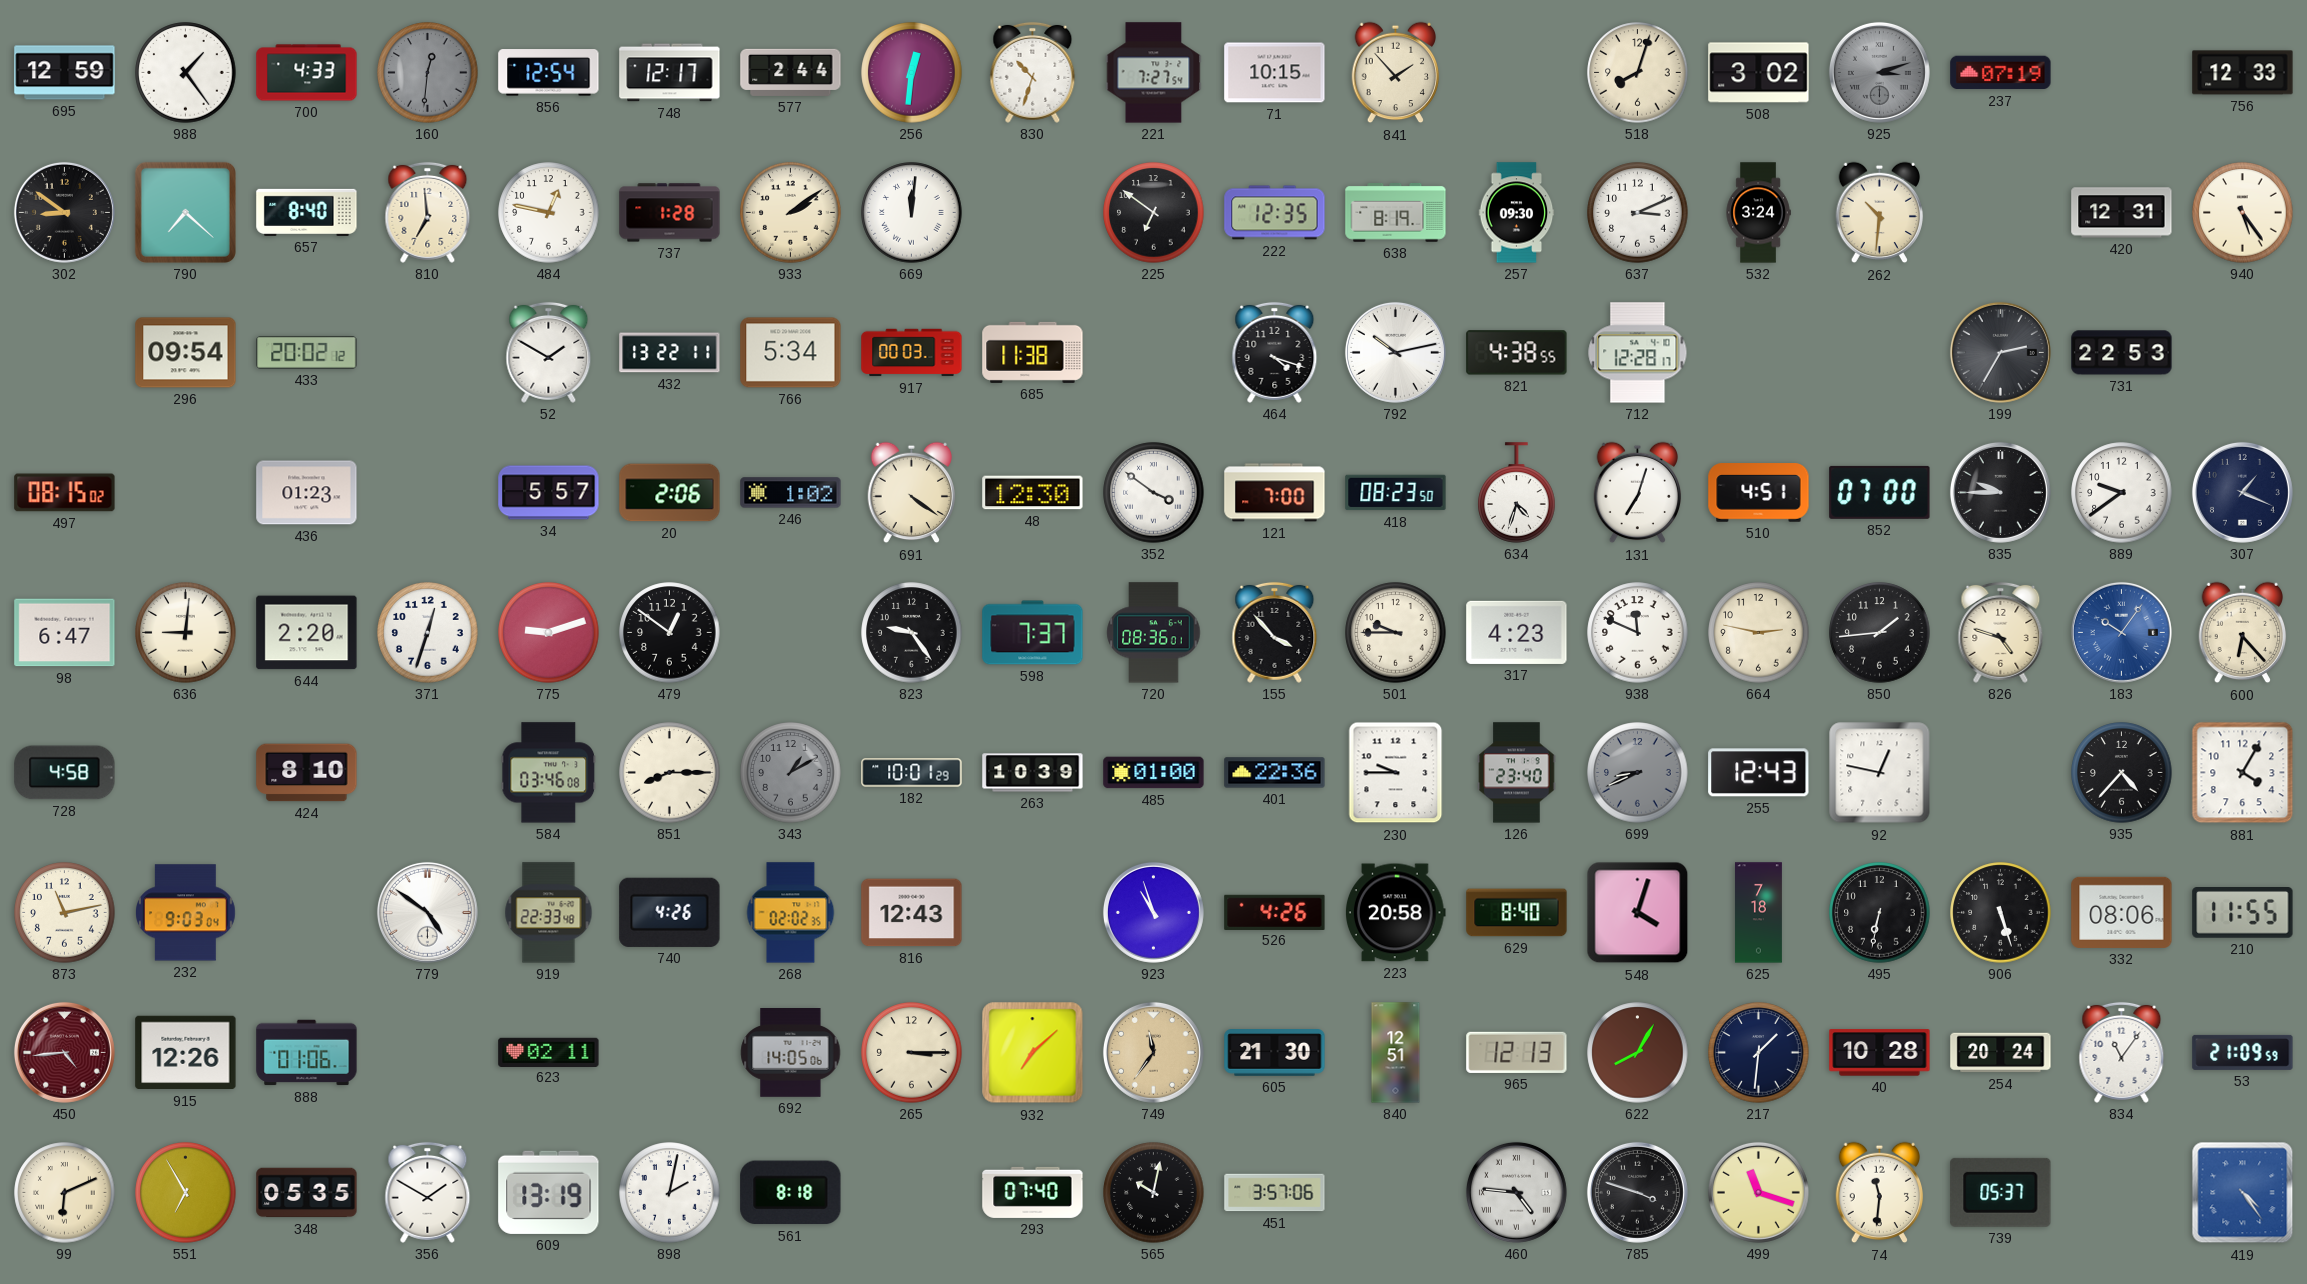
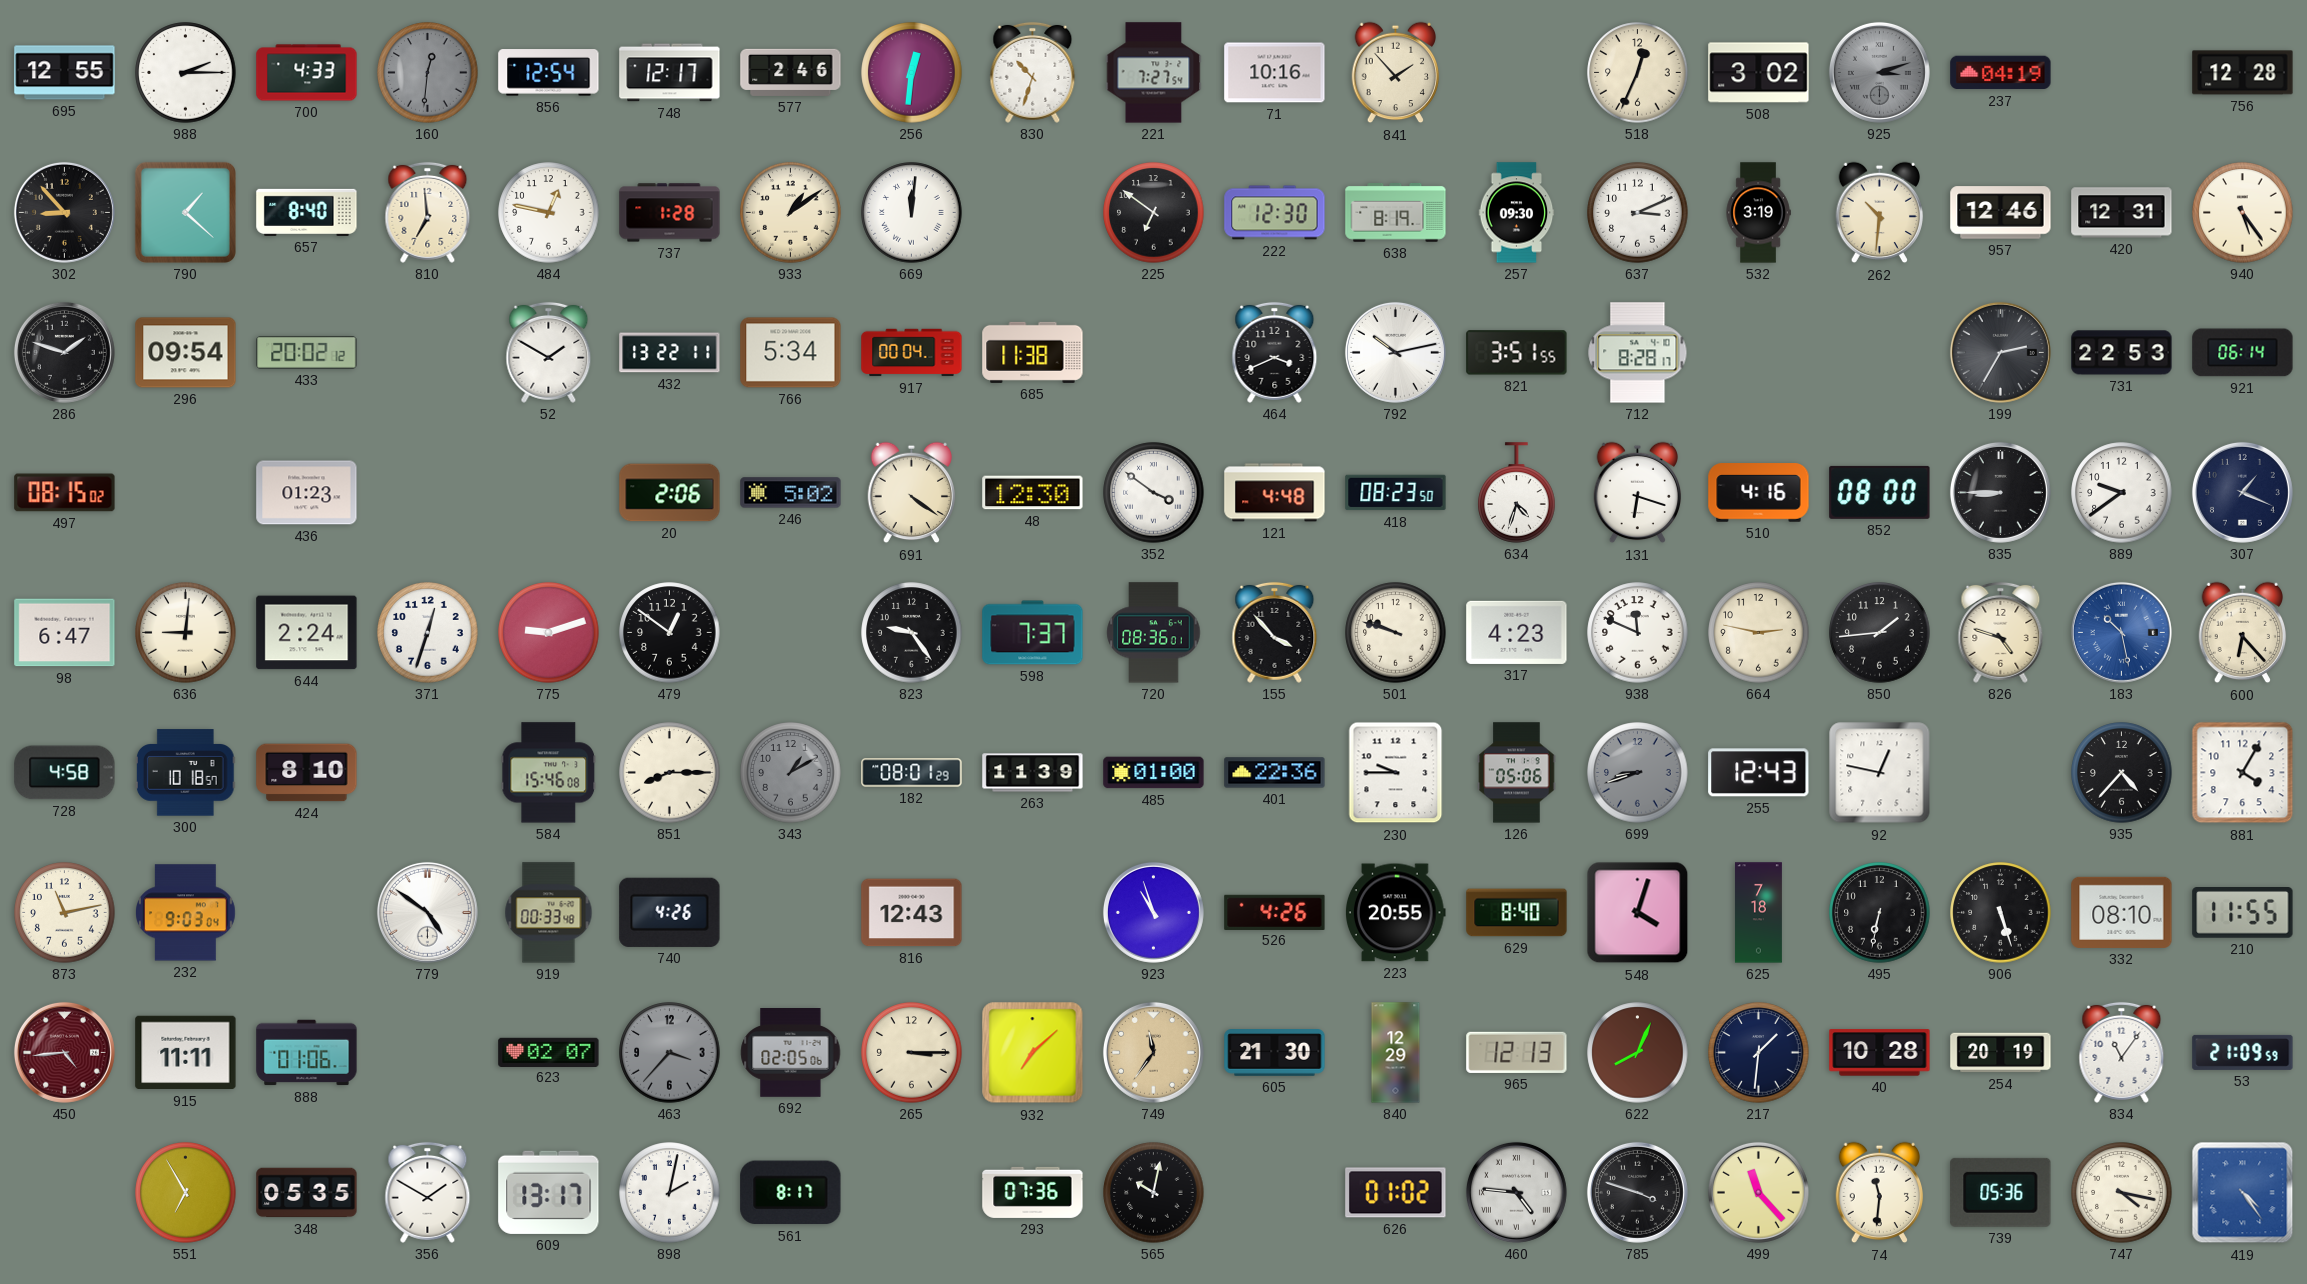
695: 12:59 -> 12:55 (65, 73)
988: 1:24 -> 2:15 (186, 73)
577: 2:44 -> 2:46 (791, 72)
71: 10:15 -> 10:16 (1275, 73)
518: 8:03 -> 12:34 (1638, 73)
237: 07:19 -> 04:19 (2001, 73)
756: 12:33 -> 12:28 (2243, 73)
302: 8:51 -> 8:53 (64, 212)
790: 7:22 -> 1:22 (185, 212)
933: 2:09 -> 1:09 (791, 213)
222: 12:35 -> 12:30 (1275, 213)
532: 3:24 -> 3:19 (1758, 213)
957: none -> 12:46 (2001, 213)
286: none -> 1:48 (64, 352)
917: 00:03 -> 00:04 (912, 353)
464: 4:18 -> 3:41 (1275, 352)
821: 4:38 -> 3:51 (1517, 353)
712: 12:28 -> 8:28 (1638, 353)
921: none -> 06:14 (2243, 353)
34: 5:57 -> none (549, 493)
246: 1:02 -> 5:02 (791, 493)
121: 7:00 -> 4:48 (1275, 493)
131: 7:03 -> 6:18 (1638, 493)
510: 4:51 -> 4:16 (1759, 493)
852: 07:00 -> 08:00 (1880, 492)
835: 9:45 -> 8:45 (2000, 492)
644: 2:20 -> 2:24 (307, 633)
501: 9:45 -> 9:48 (1396, 633)
183: 10:06 -> 10:28 (2121, 632)
300: none -> 10:18 (185, 773)
584: 03:46 -> 15:46 (549, 773)
182: 10:01 -> 08:01 (912, 773)
263: 10:39 -> 11:39 (1033, 773)
126: 23:40 -> 05:06 (1517, 773)
699: 8:41 -> 8:42 (1638, 773)
919: 22:33 -> 00:33 (549, 913)
268: 02:02 -> none (791, 913)
223: 20:58 -> 20:55 (1395, 913)
332: 08:06 -> 08:10 (2122, 912)
915: 12:26 -> 11:11 (186, 1053)
623: 02:11 -> 02:07 (549, 1052)
463: none -> 3:37 (670, 1053)
692: 14:05 -> 02:05 (791, 1053)
840: 12:51 -> 12:29 (1396, 1053)
622: 8:05 -> 8:04 (1638, 1053)
254: 20:24 -> 20:19 (2001, 1053)
99: 6:11 -> none (65, 1193)
609: 13:19 -> 13:17 (549, 1192)
561: 8:18 -> 8:17 (791, 1193)
293: 07:40 -> 07:36 (1033, 1192)
451: 3:57 -> none (1275, 1193)
626: none -> 01:02 (1396, 1193)
499: 11:18 -> 11:23 (1758, 1192)
739: 05:37 -> 05:36 (2001, 1192)
747: none -> 4:17 (2122, 1193)
